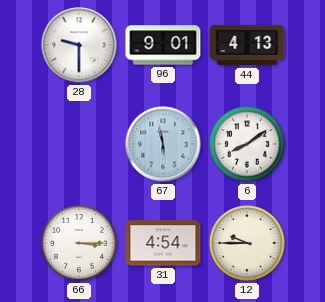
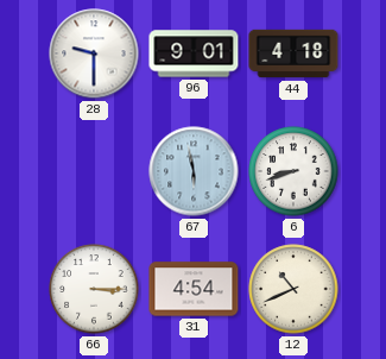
44: 4:13 -> 4:18 (293, 53)
6: 8:09 -> 8:42 (293, 171)
12: 9:45 -> 10:41 (293, 289)
